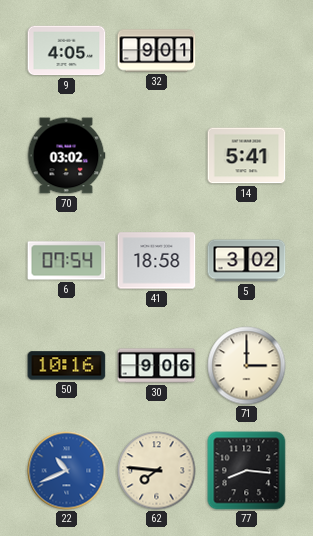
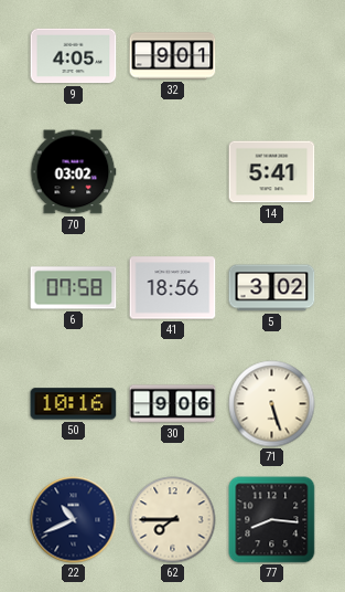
6: 07:54 -> 07:58 (74, 288)
41: 18:58 -> 18:56 (173, 288)
71: 3:00 -> 5:27 (272, 404)
22 dial: blue -> navy (74, 520)
62: 7:46 -> 7:45 (173, 520)
